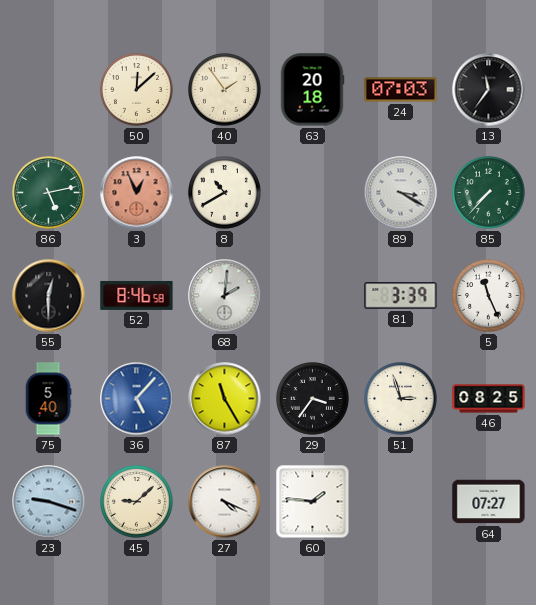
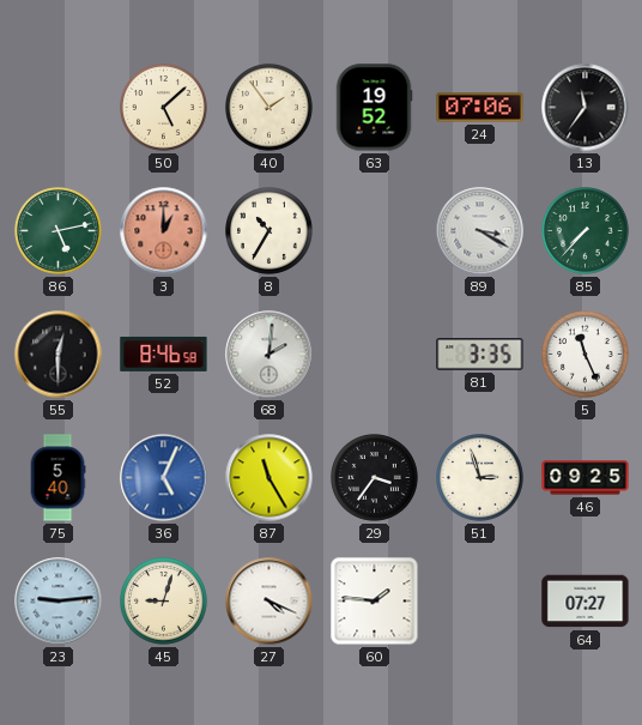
50: 12:08 -> 5:08 (164, 108)
63: 20:18 -> 19:52 (374, 108)
24: 07:03 -> 07:06 (480, 108)
3: 12:56 -> 1:00 (164, 231)
8: 10:40 -> 10:35 (269, 231)
81: 3:39 -> 3:35 (480, 355)
36: 5:07 -> 5:04 (164, 478)
46: 08:25 -> 09:25 (586, 478)
23: 9:18 -> 9:14 (59, 602)
45: 9:08 -> 9:03 (164, 602)
